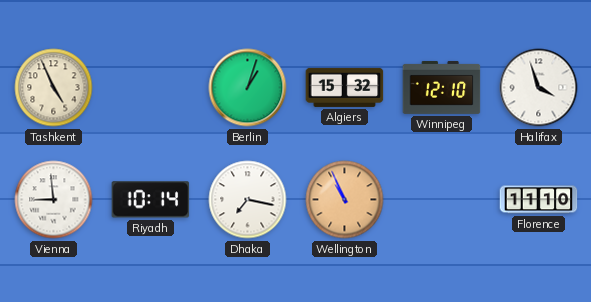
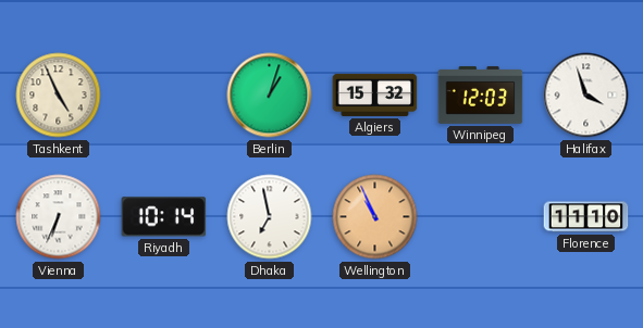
Winnipeg: 12:10 -> 12:03 (481, 94)
Vienna: 8:59 -> 6:34 (59, 217)
Dhaka: 7:17 -> 6:58 (270, 217)
